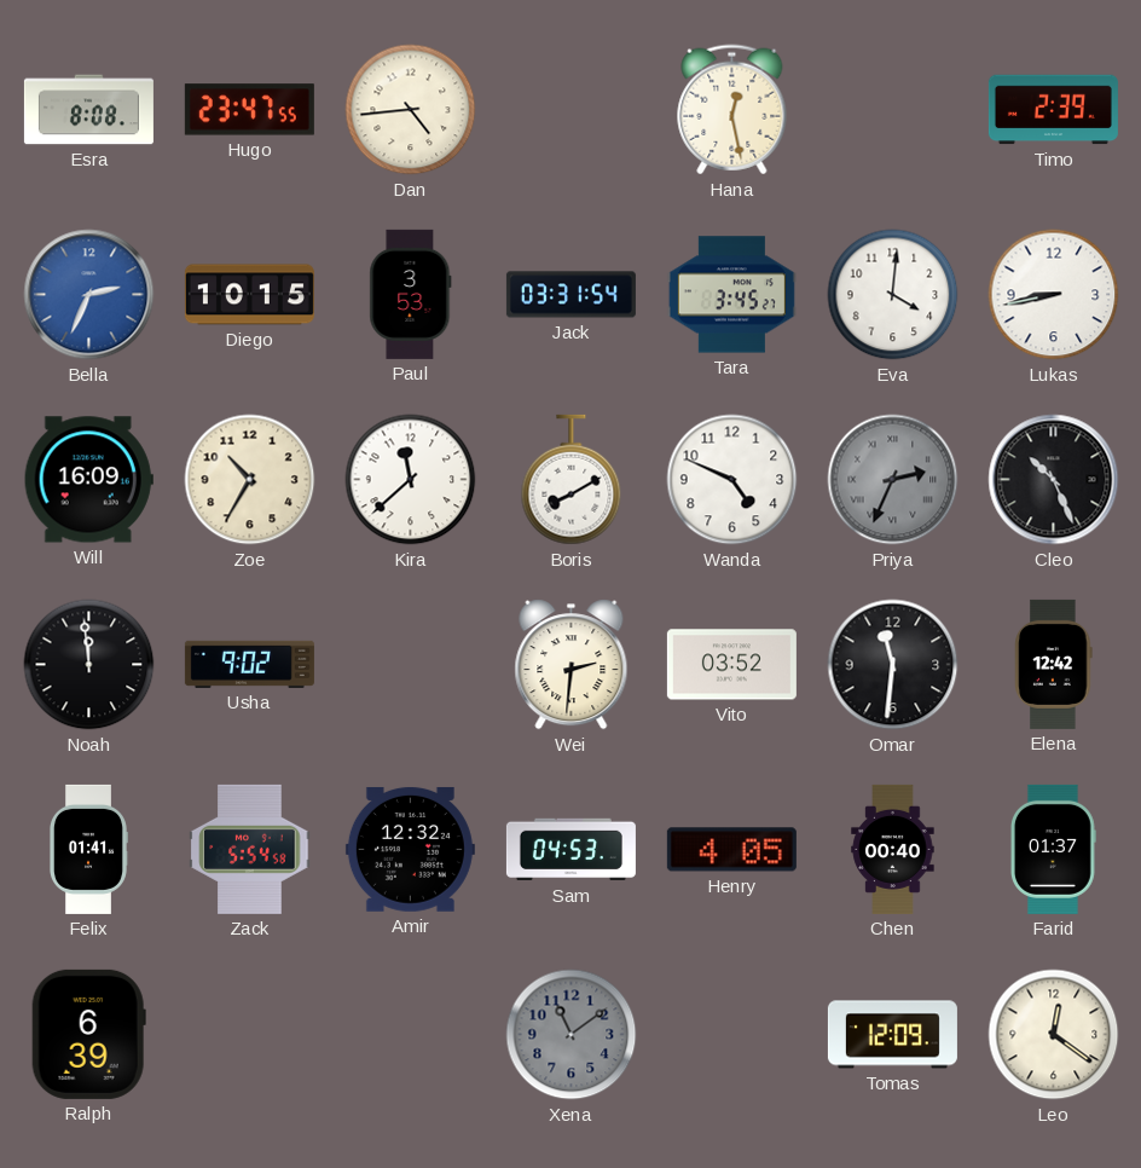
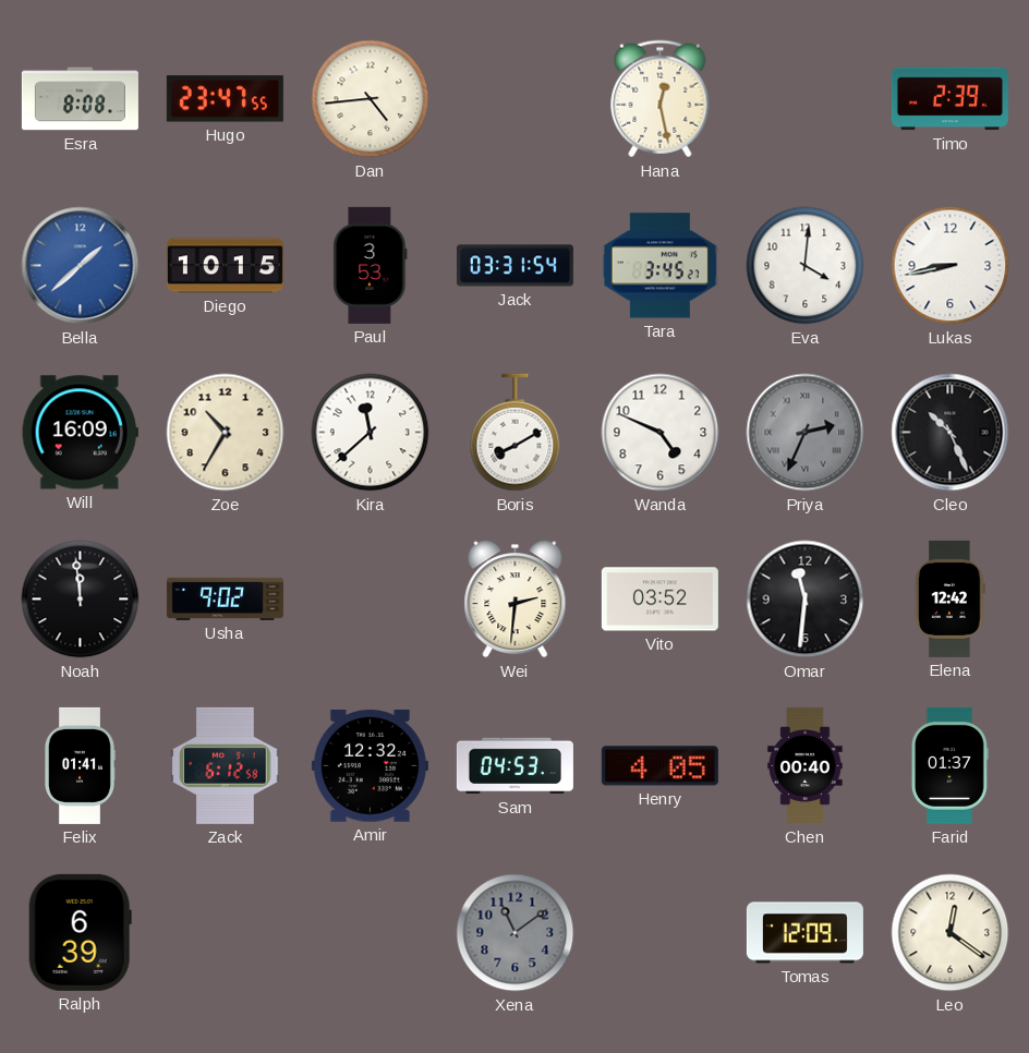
Bella: 2:34 -> 1:38 (81, 266)
Zack: 5:54 -> 6:12 (226, 765)
